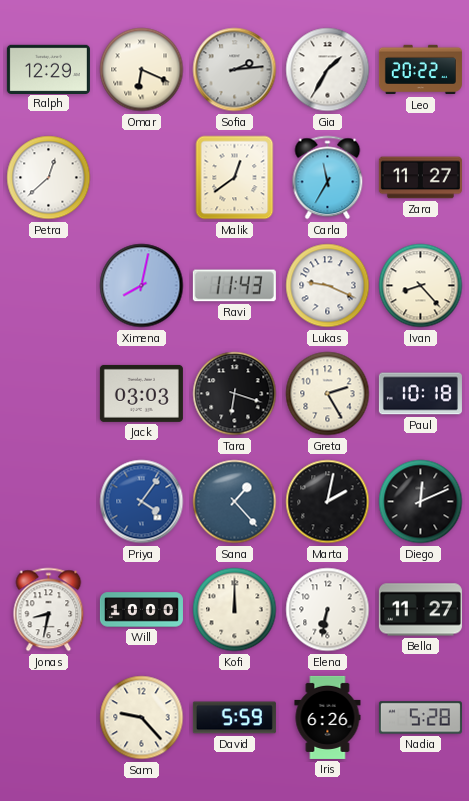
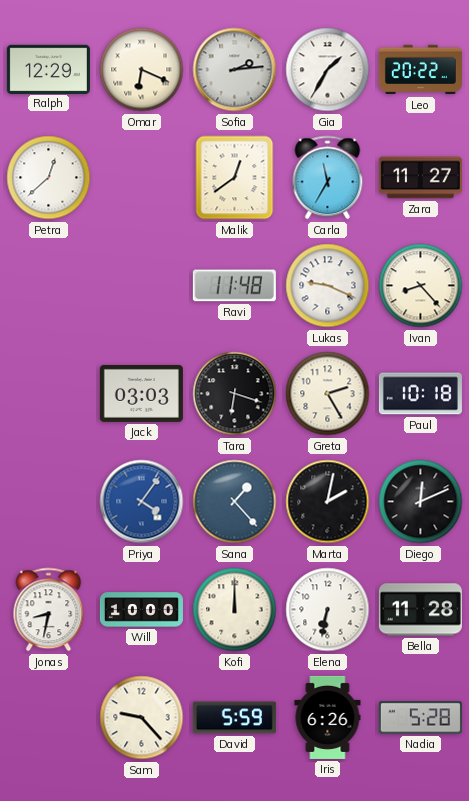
Ximena: 8:02 -> none (142, 286)
Ravi: 11:43 -> 11:48 (234, 286)
Bella: 11:27 -> 11:28 (420, 610)
